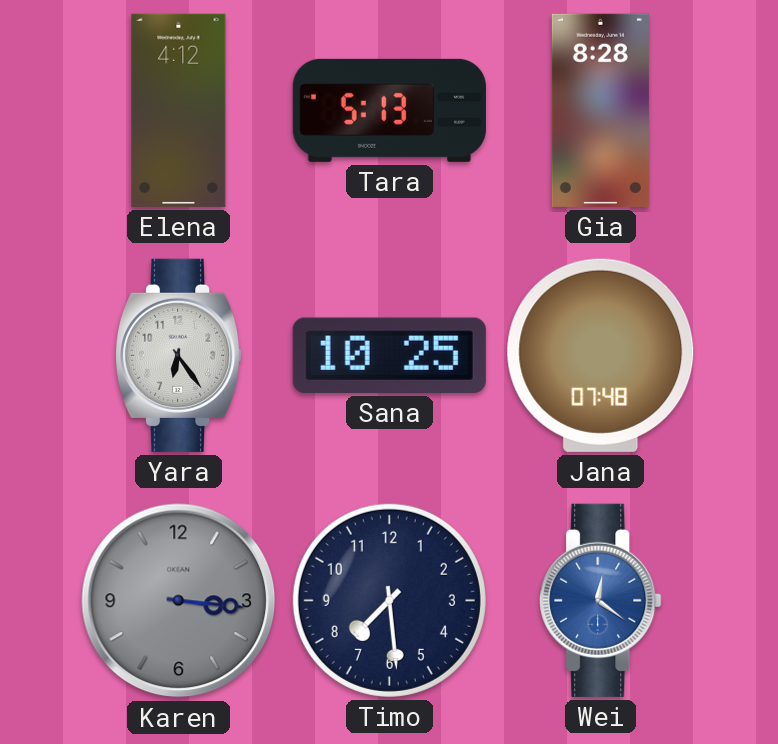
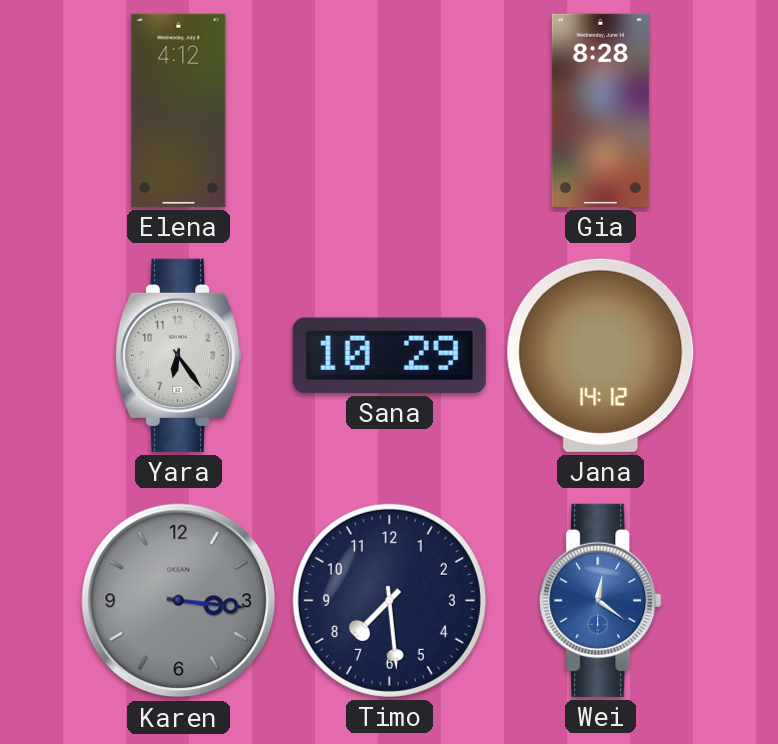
Tara: 5:13 -> none (389, 110)
Sana: 10:25 -> 10:29 (389, 355)
Jana: 07:48 -> 14:12 (601, 355)
